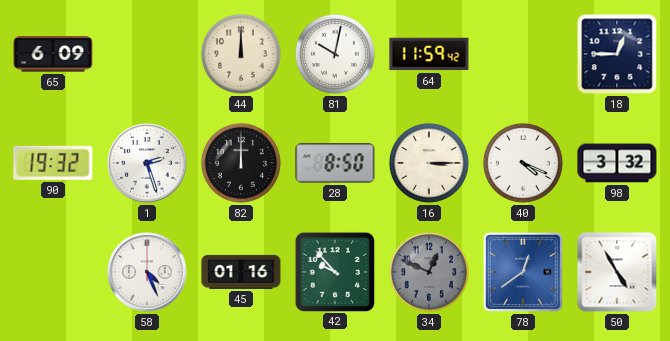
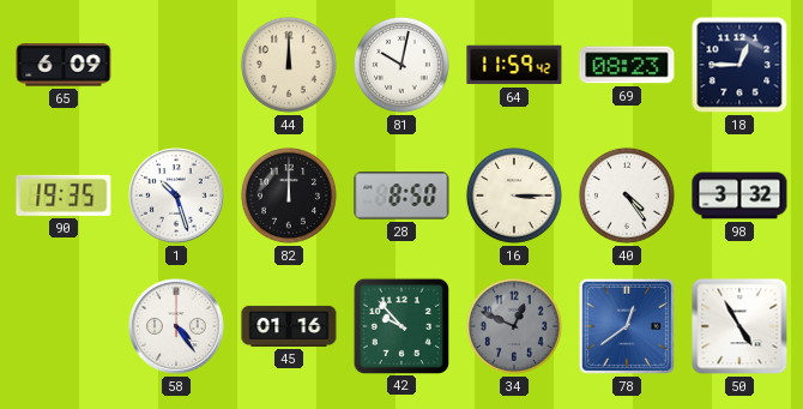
69: none -> 08:23 (627, 65)
90: 19:32 -> 19:35 (64, 196)
1: 2:27 -> 10:27 (176, 196)
40: 4:19 -> 4:24 (627, 196)
58: 4:26 -> 4:24 (176, 326)
